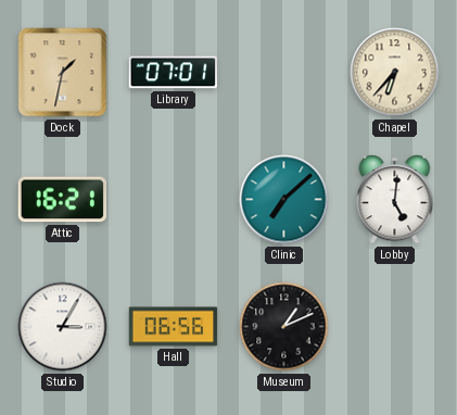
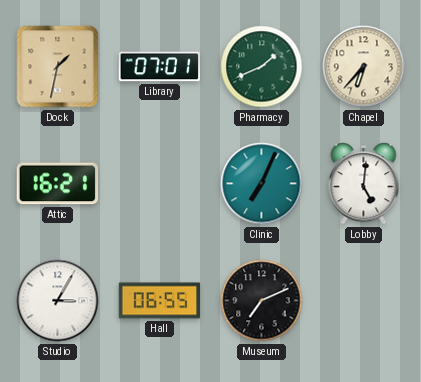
Pharmacy: none -> 1:41 (262, 67)
Clinic: 7:08 -> 7:04 (262, 184)
Hall: 06:56 -> 06:55 (160, 301)
Museum: 1:11 -> 7:11 (262, 301)
